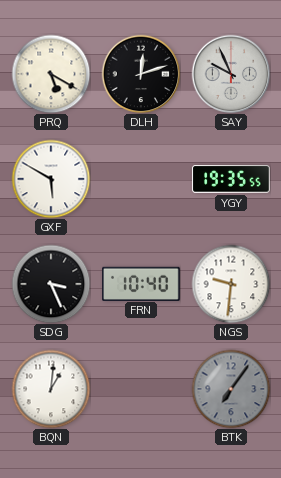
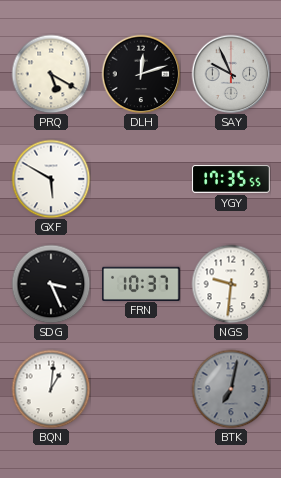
YGY: 19:35 -> 17:35 (231, 179)
FRN: 10:40 -> 10:37 (141, 283)
BTK: 7:06 -> 7:02 (231, 389)
